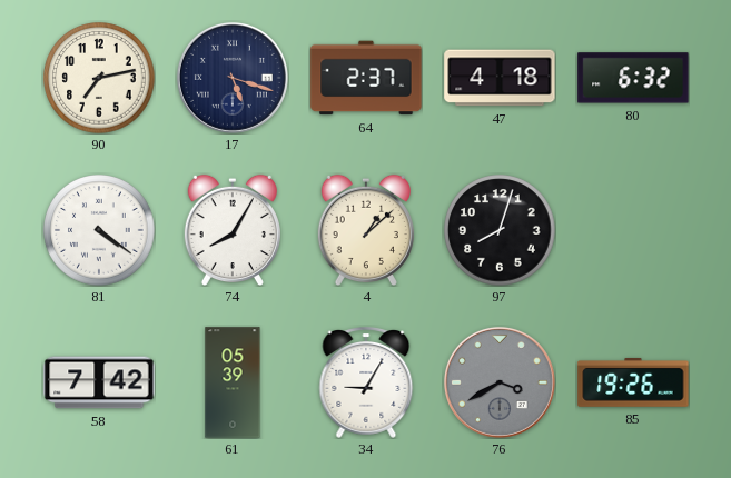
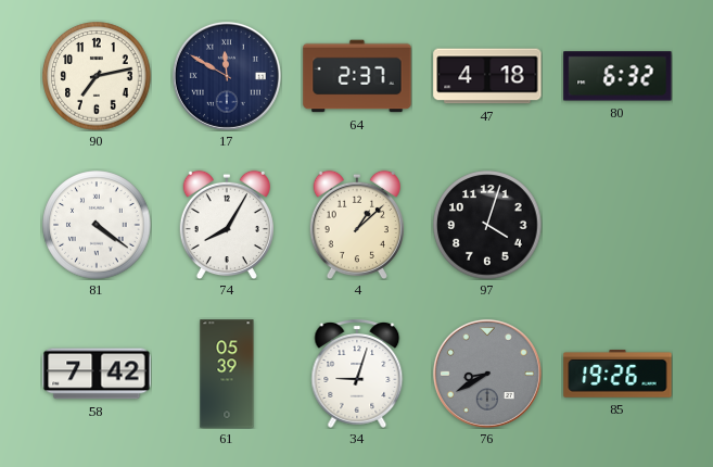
17: 5:18 -> 11:50 (227, 76)
97: 8:03 -> 4:03 (487, 225)
34: 9:05 -> 9:03 (357, 375)
76: 3:40 -> 8:40 (487, 374)
